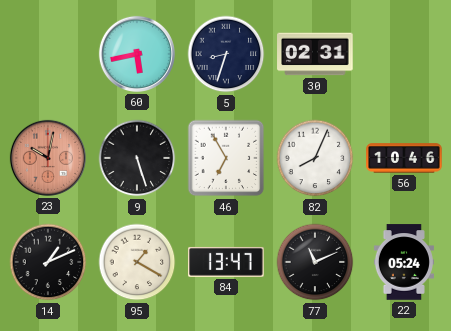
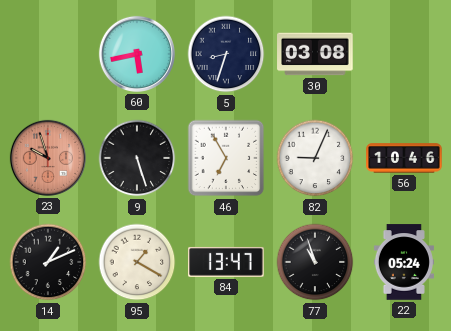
30: 02:31 -> 03:08 (315, 54)
23: 10:02 -> 9:57 (48, 158)
82: 8:04 -> 9:04 (315, 158)
77: 11:11 -> 10:57 (315, 262)
